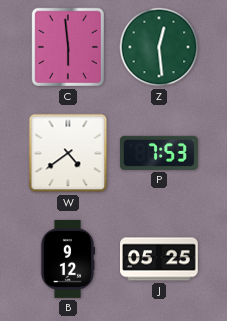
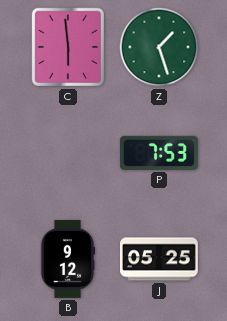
Z: 12:29 -> 1:27 (159, 47)
W: 4:39 -> none (68, 153)
